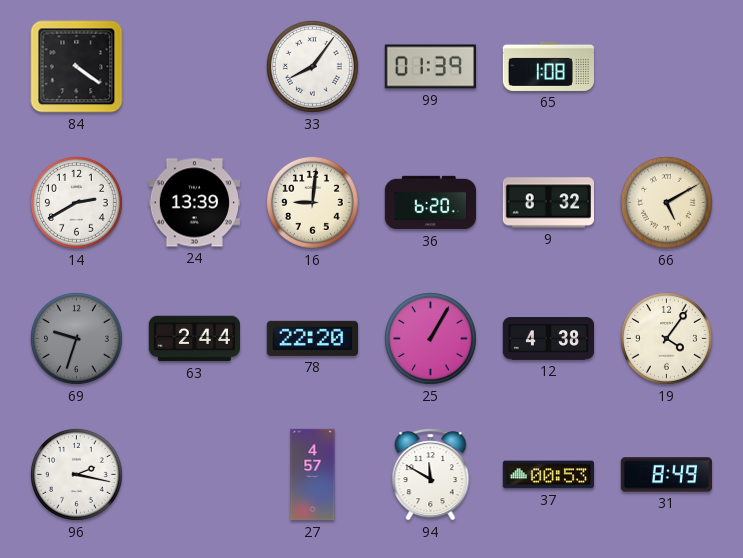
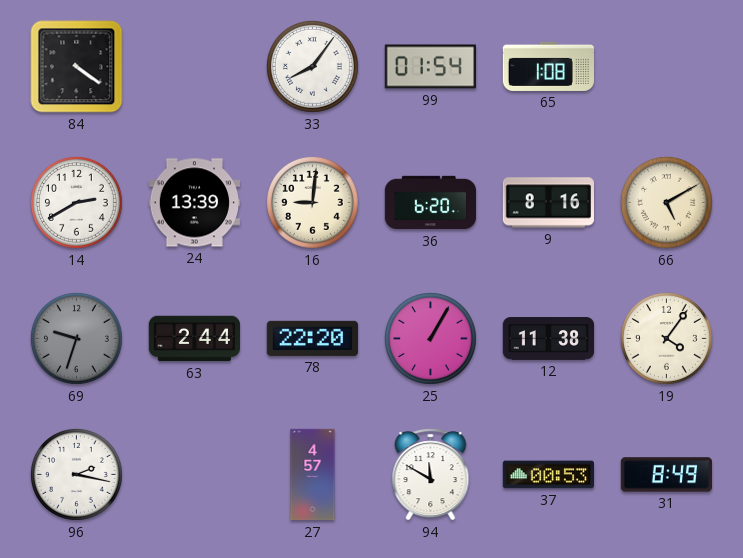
99: 01:39 -> 01:54 (430, 67)
9: 8:32 -> 8:16 (548, 203)
12: 4:38 -> 11:38 (549, 339)
